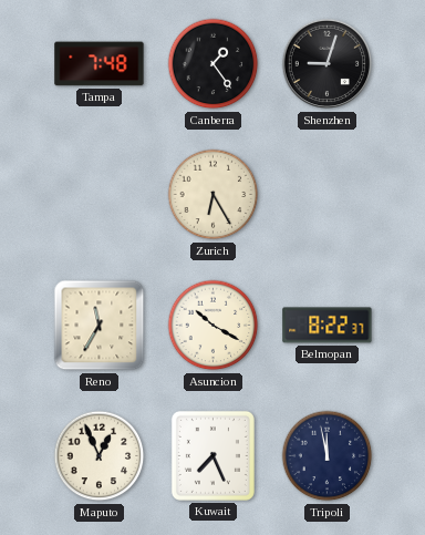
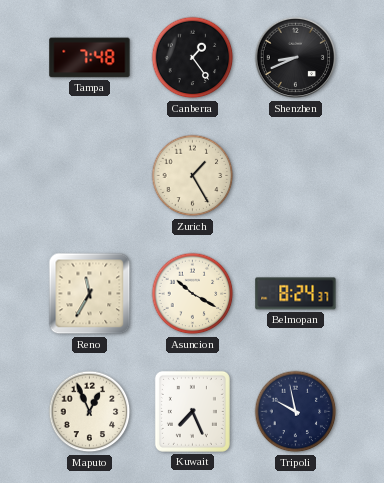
Shenzhen: 9:03 -> 8:41 (296, 58)
Zurich: 6:25 -> 1:25 (193, 176)
Belmopan: 8:22 -> 8:24 (296, 294)
Tripoli: 11:58 -> 9:58 (296, 412)
